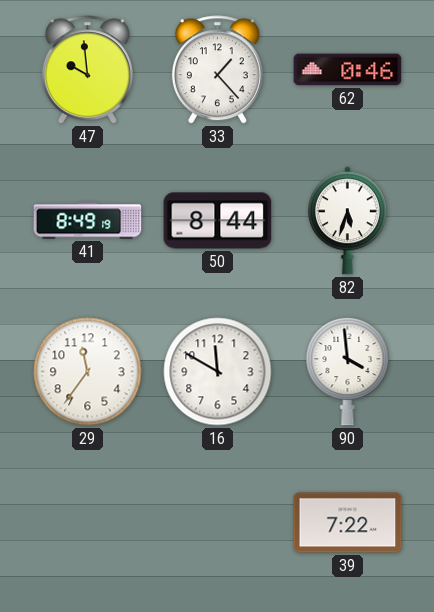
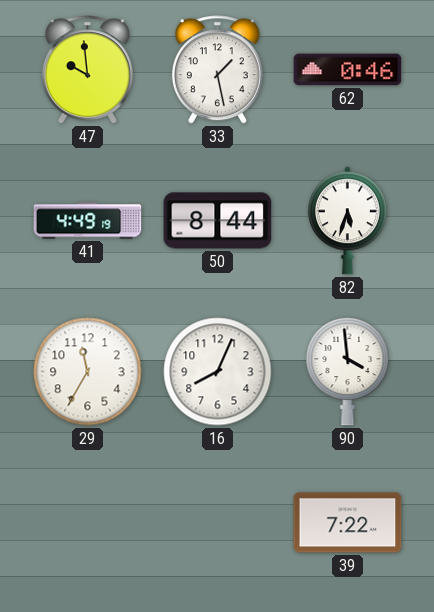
33: 1:23 -> 1:28 (217, 70)
41: 8:49 -> 4:49 (88, 221)
29: 11:36 -> 11:35 (88, 372)
16: 11:50 -> 8:04 (218, 372)
